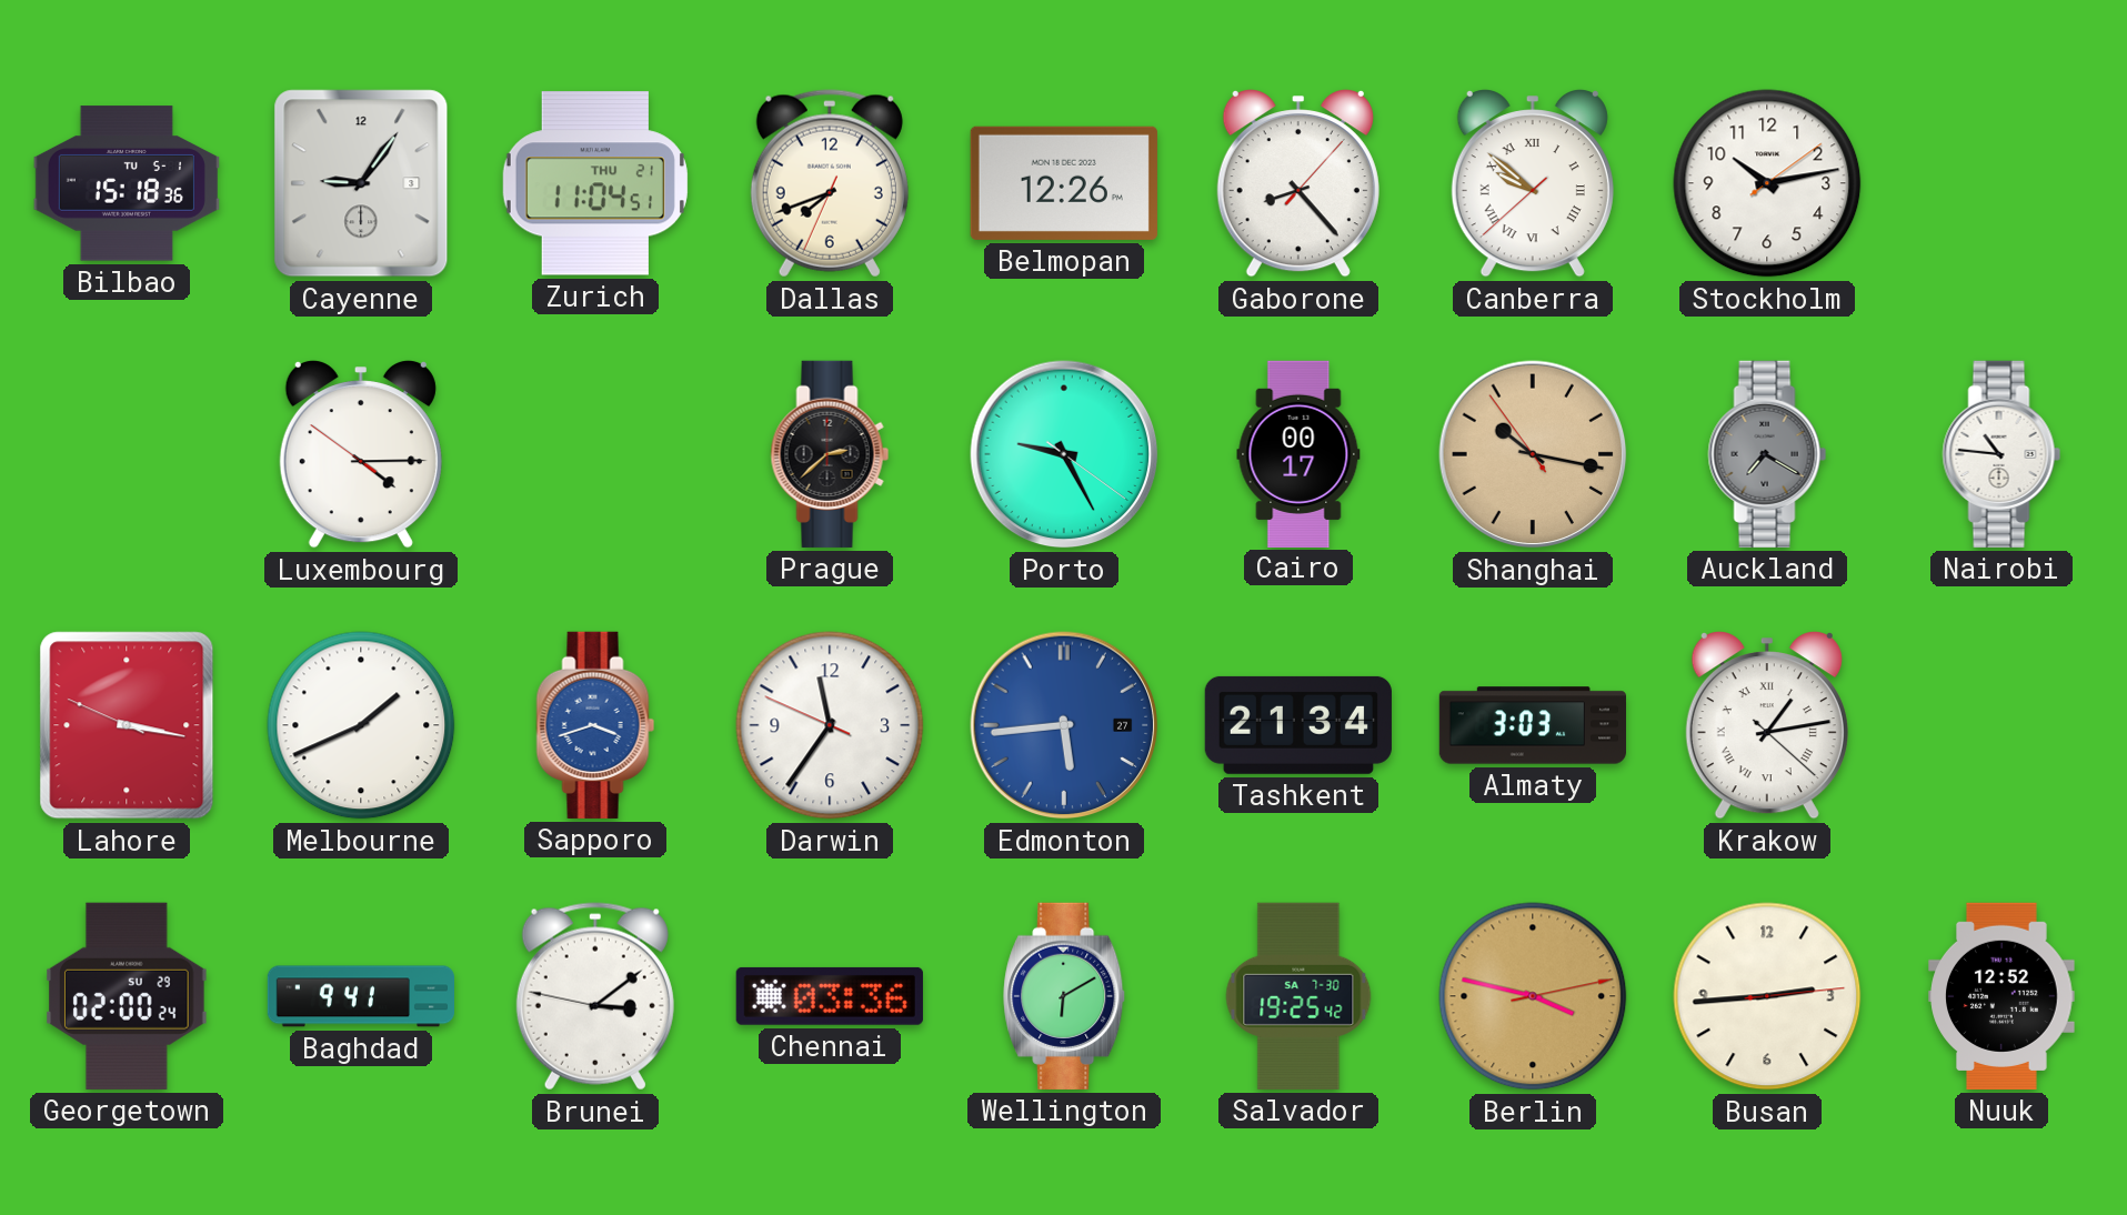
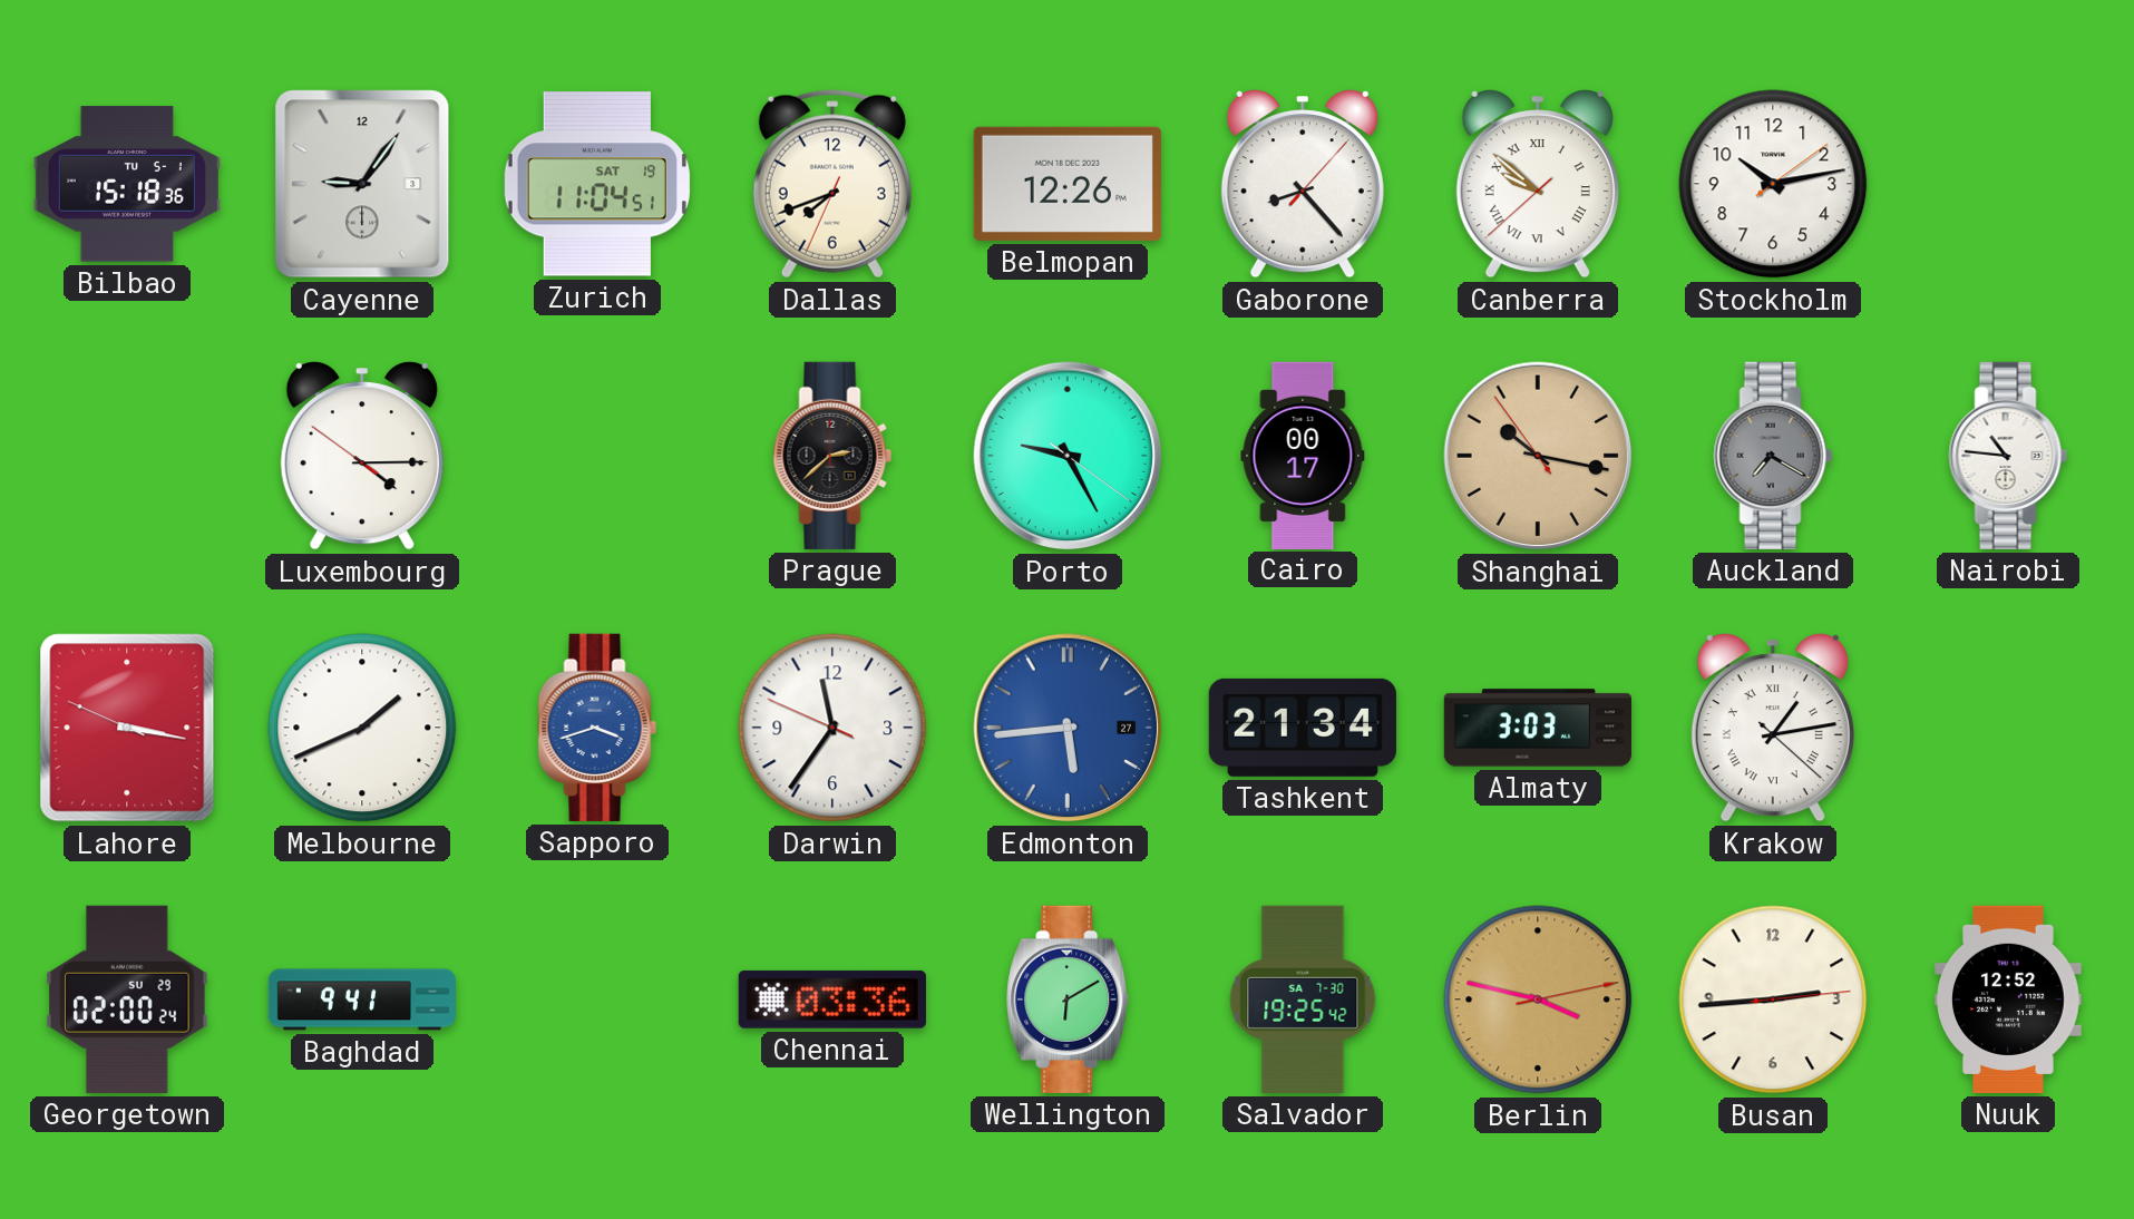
Zurich date: THU 21 -> SAT 19 (597, 184)
Brunei: 3:08 -> none (595, 996)
